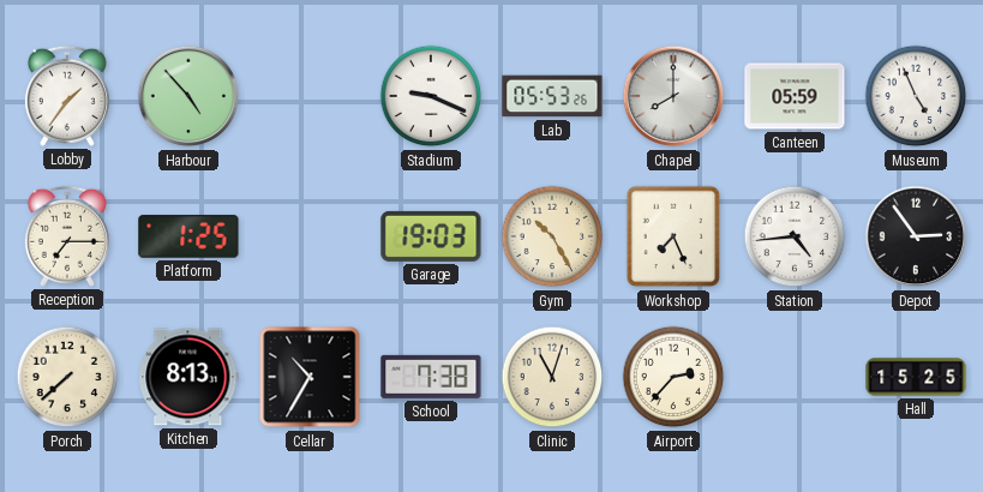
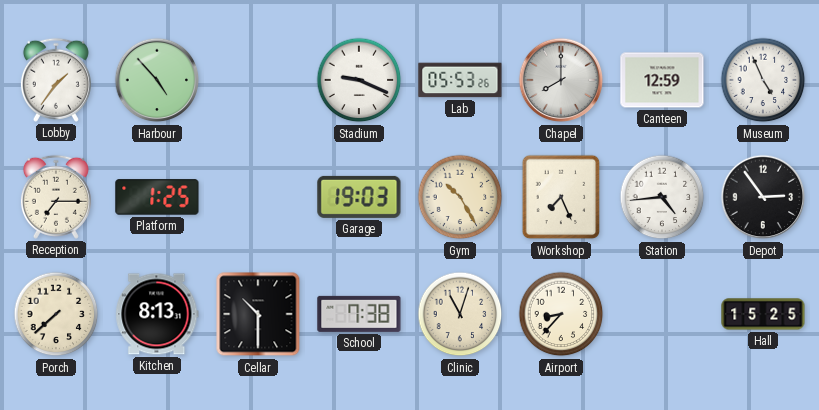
Canteen: 05:59 -> 12:59 (662, 80)
Cellar: 10:35 -> 10:30 (258, 314)
Airport: 2:37 -> 8:37 (561, 314)
